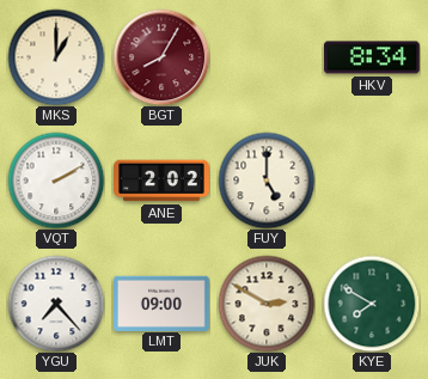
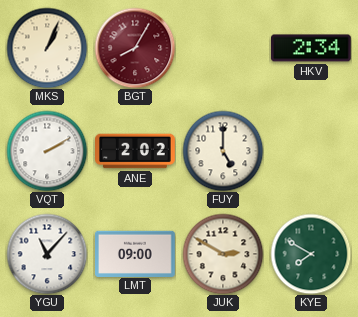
MKS: 1:00 -> 1:04 (47, 48)
HKV: 8:34 -> 2:34 (312, 48)
YGU: 7:23 -> 11:07 (47, 254)
